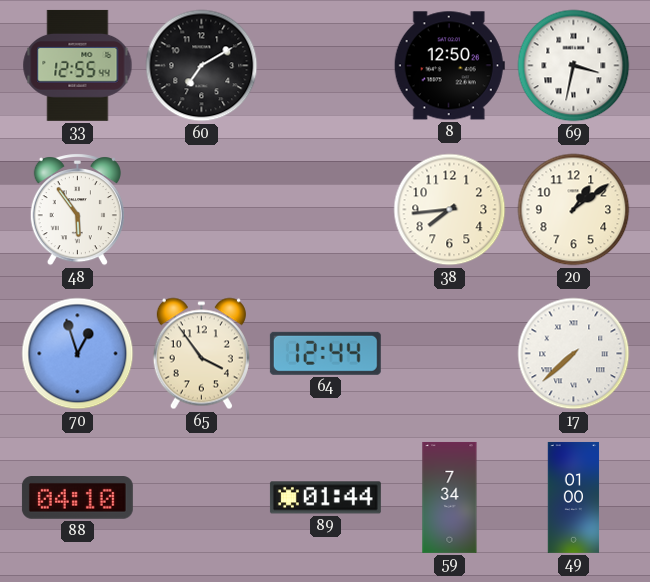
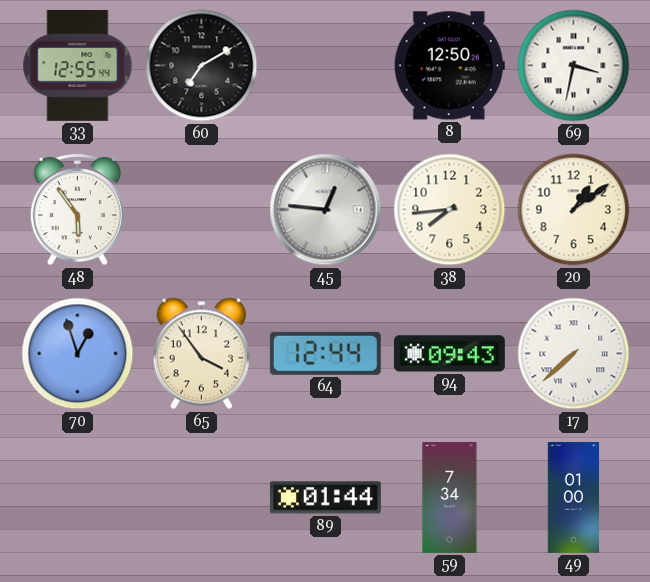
45: none -> 12:46 (326, 210)
94: none -> 09:43 (449, 354)
88: 04:10 -> none (77, 498)
